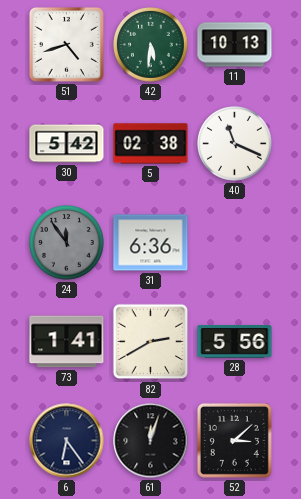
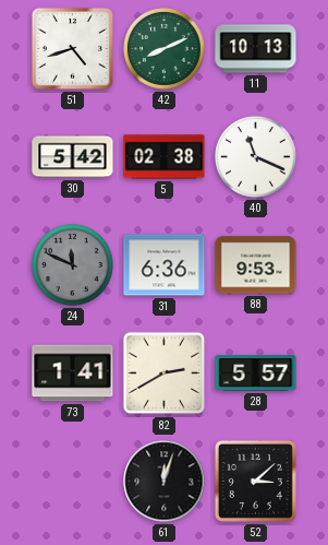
42: 5:31 -> 8:11 (165, 49)
24: 11:54 -> 11:49 (73, 265)
88: none -> 9:53 (256, 265)
28: 5:56 -> 5:57 (256, 374)
6: 6:24 -> none (67, 441)
